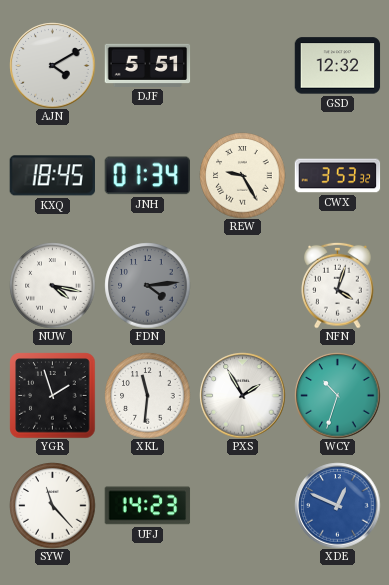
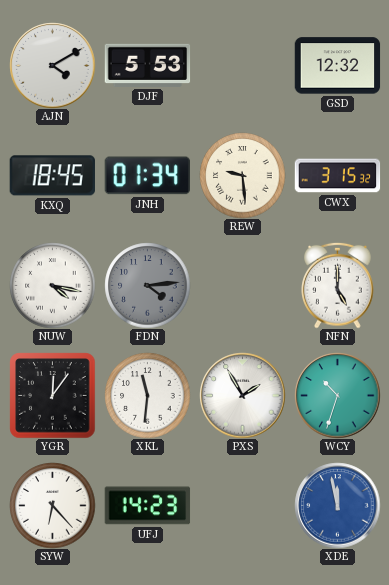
DJF: 5:51 -> 5:53 (147, 65)
REW: 9:25 -> 9:29 (242, 175)
CWX: 3:53 -> 3:15 (337, 176)
NFN: 4:03 -> 5:00 (338, 285)
YGR: 1:57 -> 12:06 (52, 395)
SYW: 11:23 -> 6:23 (52, 505)
XDE: 12:49 -> 11:58 (337, 505)
